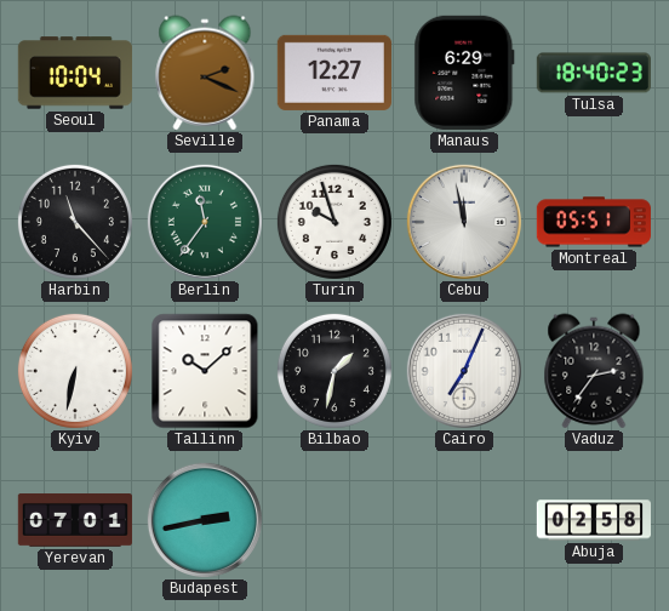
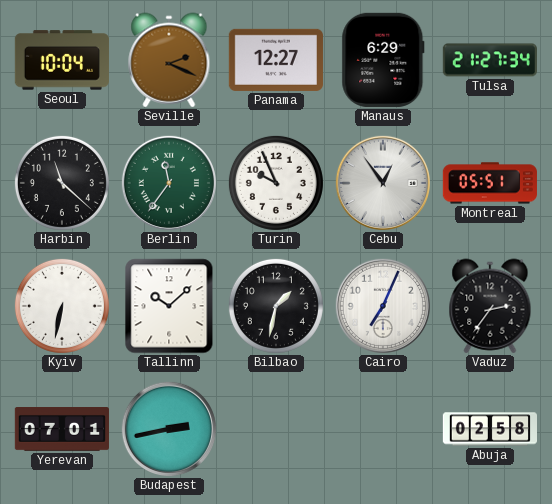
Tulsa: 18:40 -> 21:27 (490, 60)
Harbin: 11:23 -> 11:22 (62, 183)
Turin: 9:57 -> 9:56 (276, 183)
Cebu: 11:58 -> 12:54 (383, 183)
